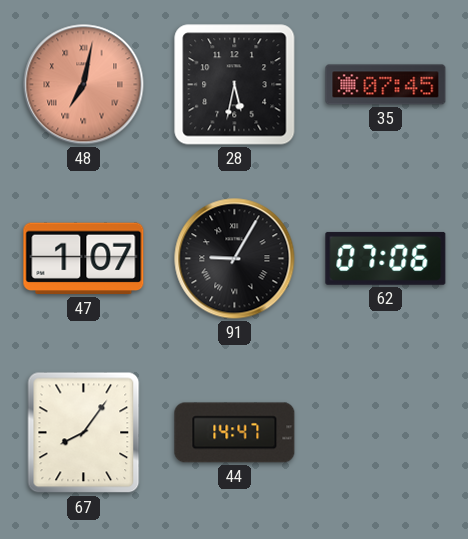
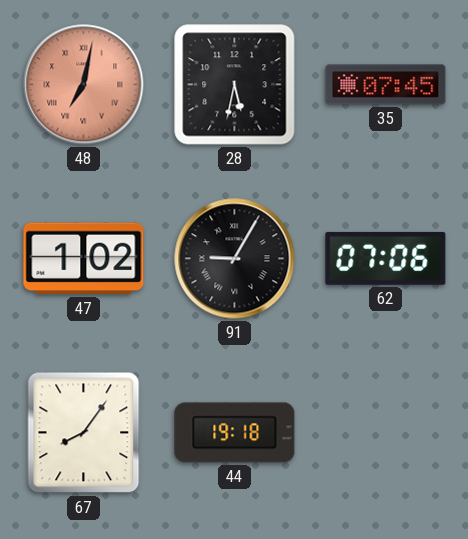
47: 1:07 -> 1:02 (84, 259)
44: 14:47 -> 19:18 (235, 433)
